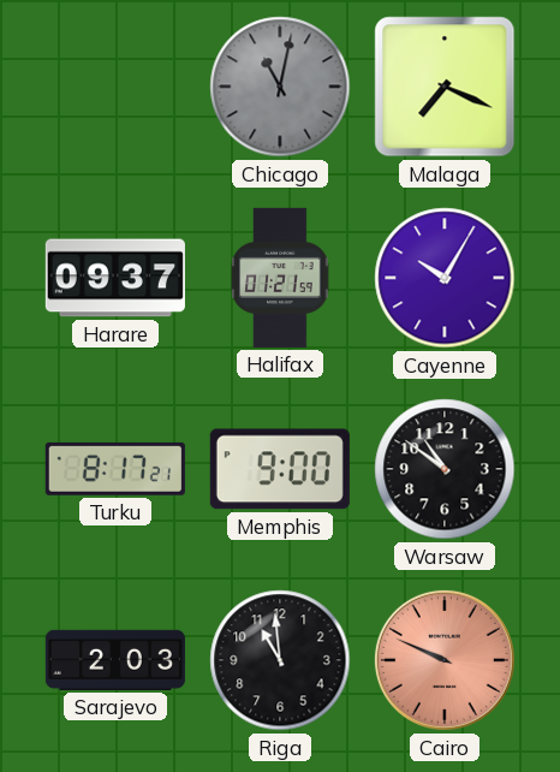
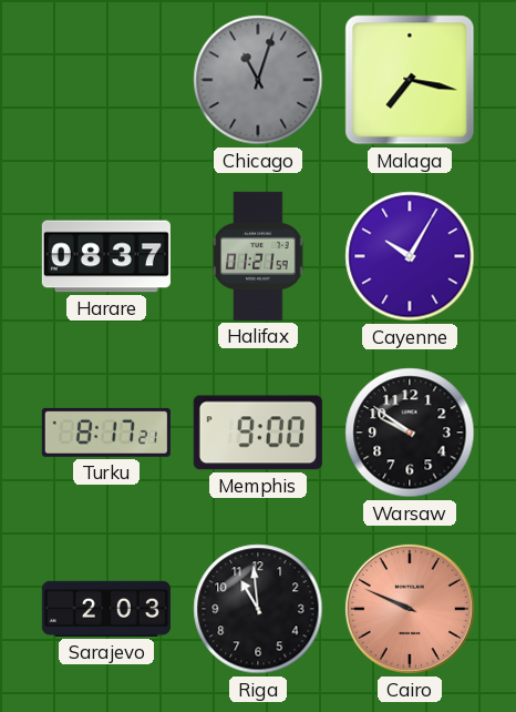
Chicago: 11:02 -> 11:03 (258, 80)
Malaga: 7:19 -> 7:17 (410, 80)
Harare: 09:37 -> 08:37 (106, 256)
Warsaw: 10:51 -> 9:51 (410, 433)
